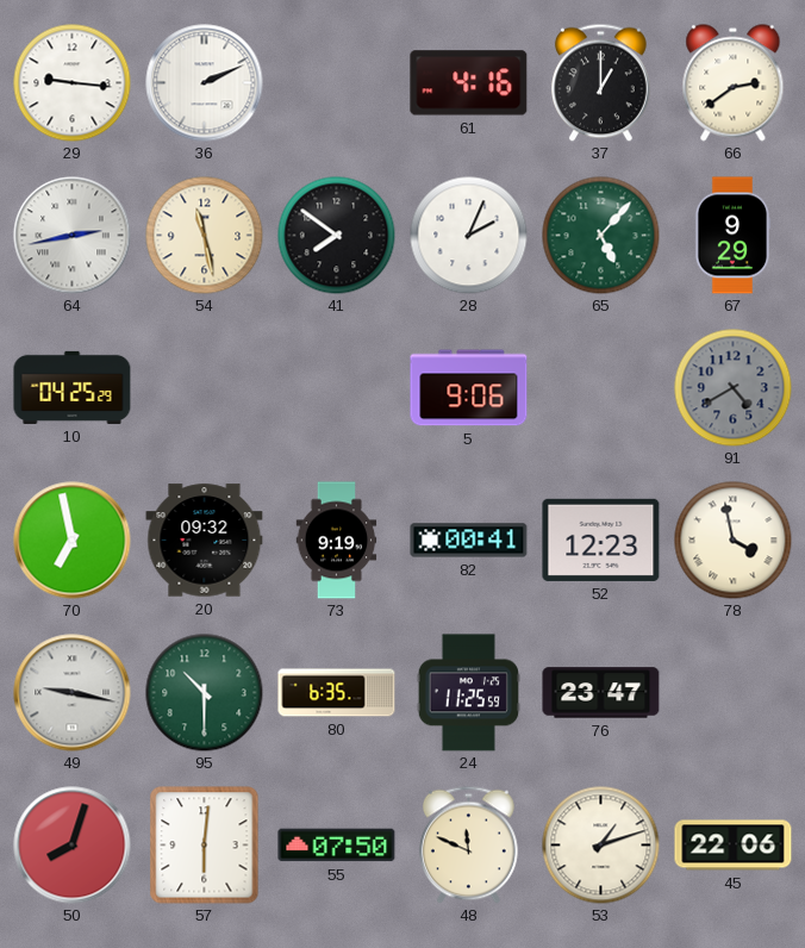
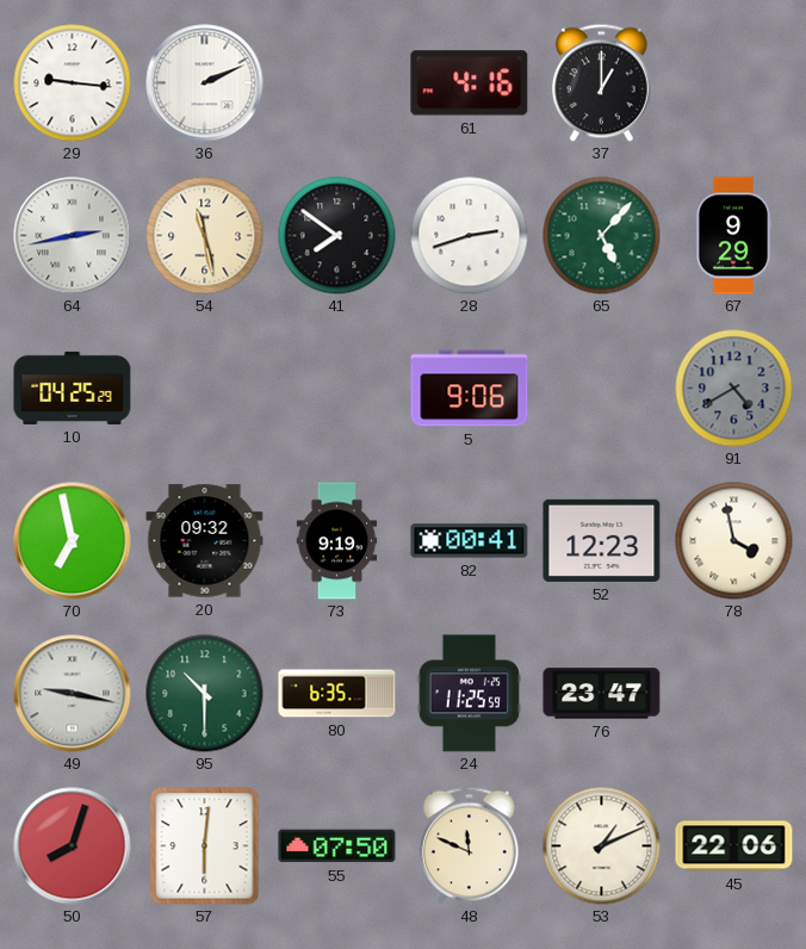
66: 2:39 -> none (734, 83)
28: 2:04 -> 2:42 (470, 236)
53: 1:12 -> 1:11 (602, 846)
